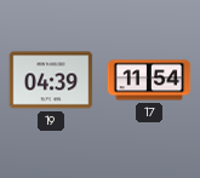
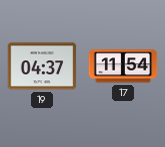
19: 04:39 -> 04:37 (42, 66)
